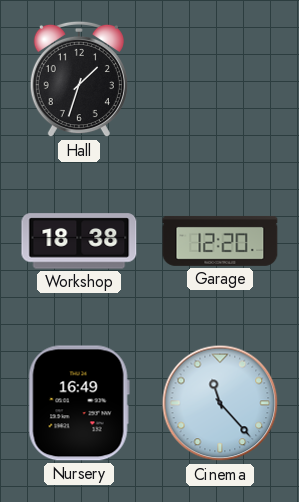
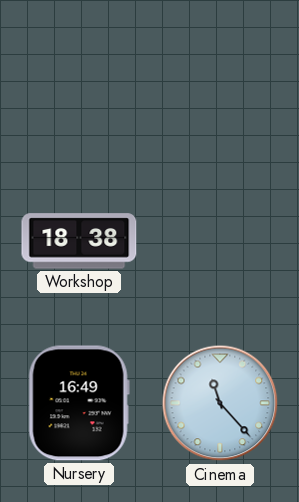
Hall: 1:33 -> none (79, 79)
Garage: 12:20 -> none (220, 241)
